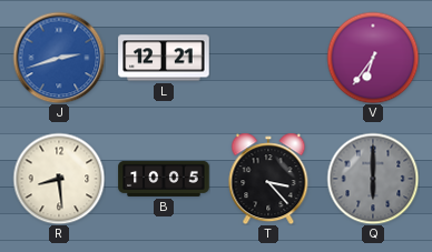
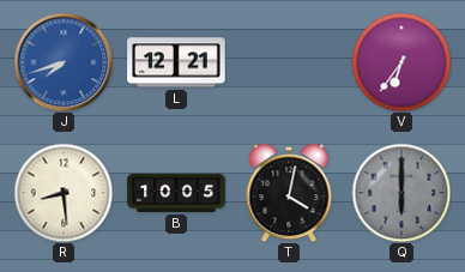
J: 2:42 -> 7:42 (64, 62)
T: 3:23 -> 4:02 (289, 193)
